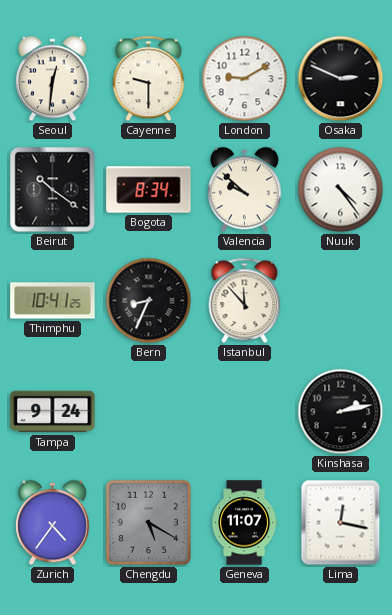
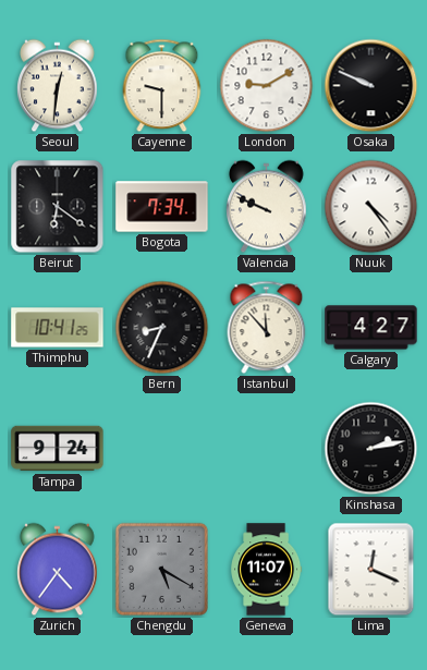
Osaka: 2:49 -> 9:49 (371, 86)
Beirut: 10:21 -> 6:21 (58, 207)
Bogota: 8:34 -> 7:34 (162, 207)
Valencia: 9:52 -> 9:49 (267, 207)
Calgary: none -> 4:27 (371, 328)
Lima: 12:17 -> 12:19 (371, 570)
